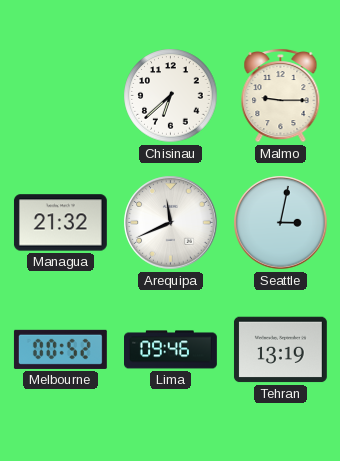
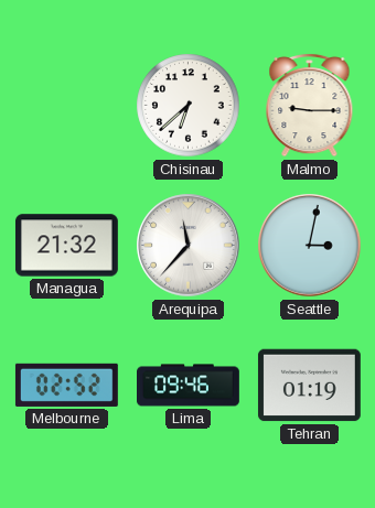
Arequipa: 11:41 -> 11:37 (189, 246)
Melbourne: 00:52 -> 02:52 (66, 385)
Tehran: 13:19 -> 01:19 (309, 386)
